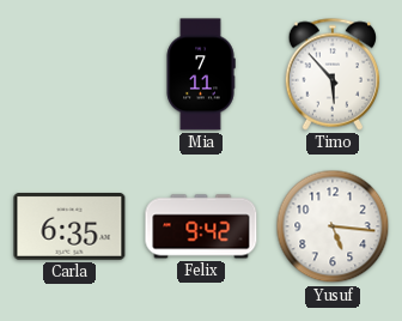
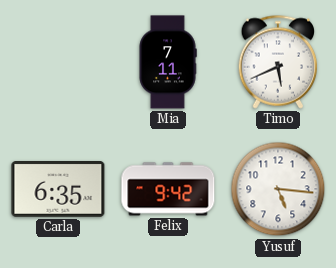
Timo: 5:53 -> 5:41 (278, 62)
